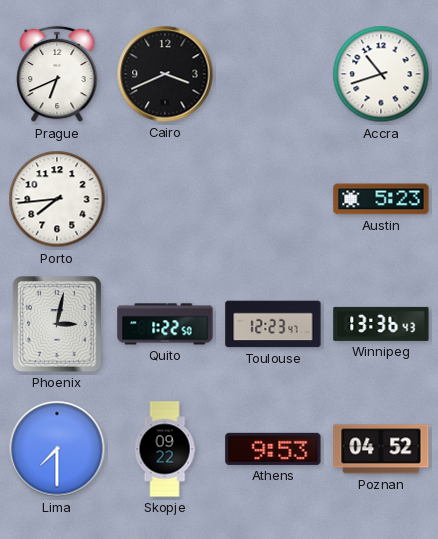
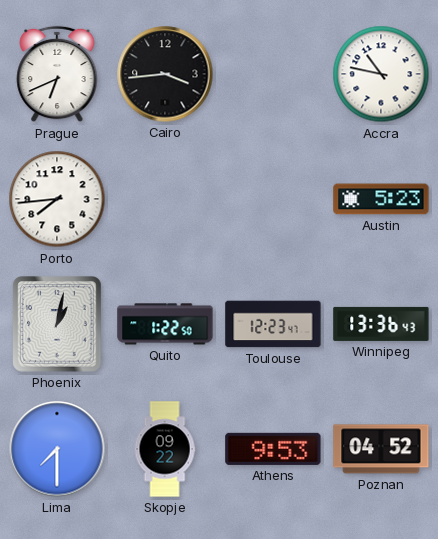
Cairo: 3:41 -> 3:44 (165, 74)
Accra: 10:42 -> 10:47 (381, 74)
Phoenix: 3:02 -> 1:02 (58, 324)
